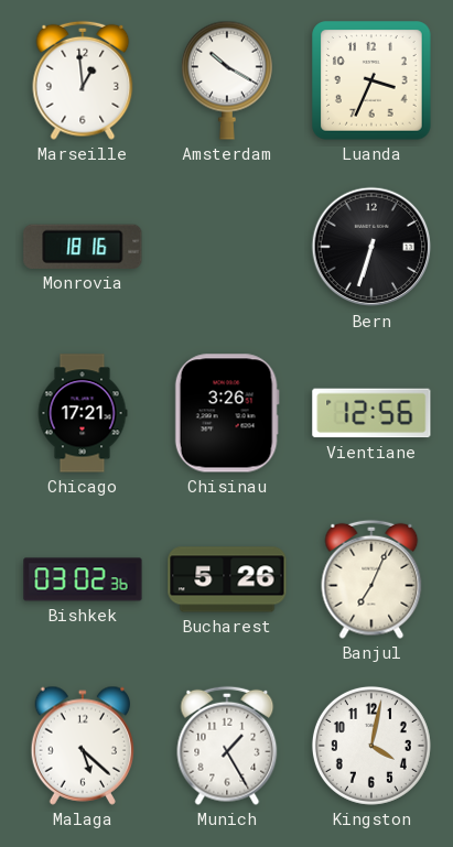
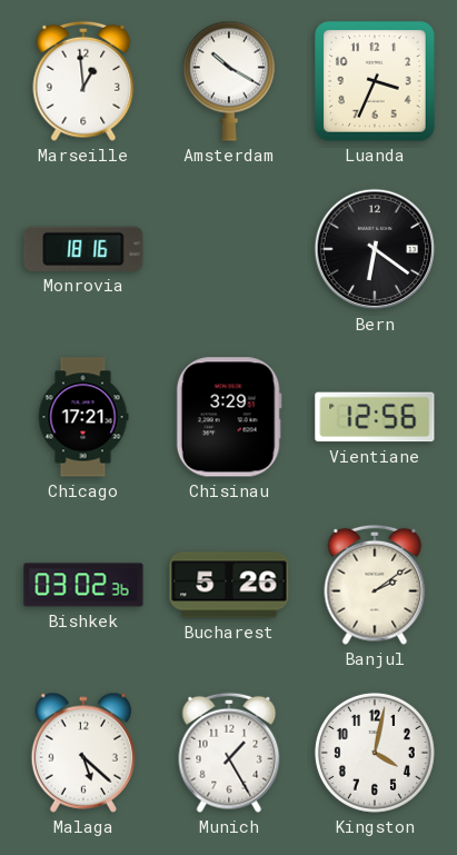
Bern: 6:33 -> 6:21 (375, 249)
Chisinau: 3:26 -> 3:29 (229, 417)
Banjul: 7:04 -> 2:09 (375, 585)
